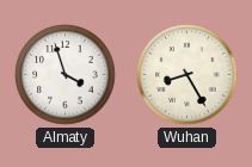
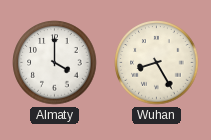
Almaty: 3:57 -> 4:00 (55, 63)
